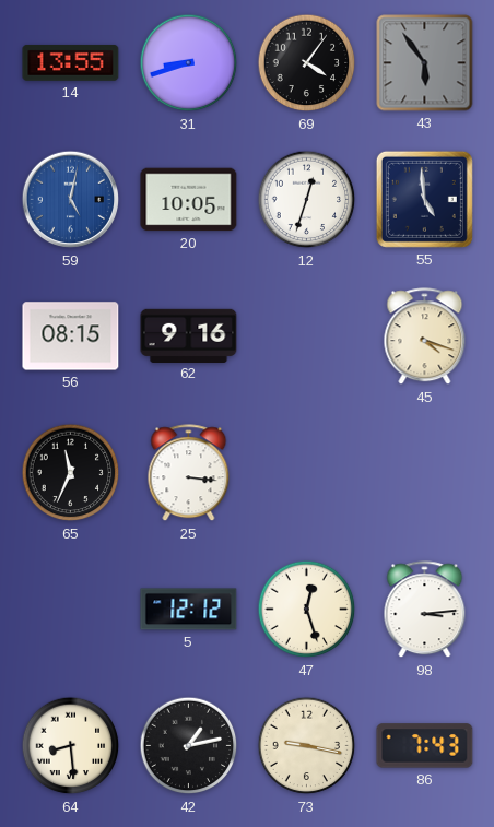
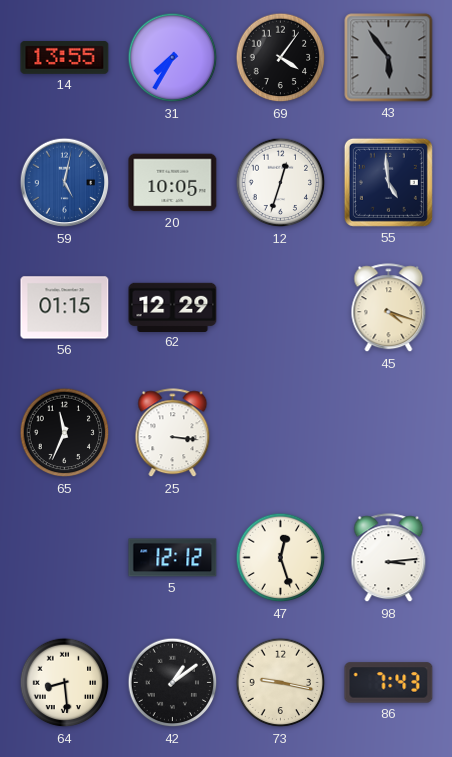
31: 8:42 -> 7:35 (173, 58)
56: 08:15 -> 01:15 (65, 308)
62: 9:16 -> 12:29 (173, 307)
42: 1:13 -> 1:09 (173, 683)
